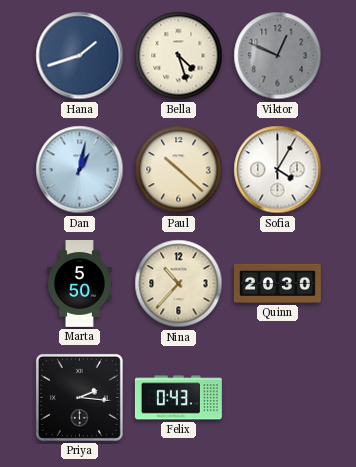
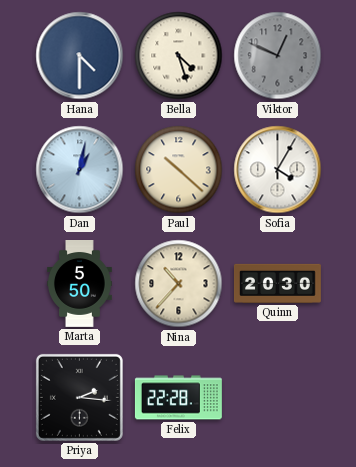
Hana: 1:42 -> 4:30 (80, 56)
Felix: 0:43 -> 22:28 (178, 398)
